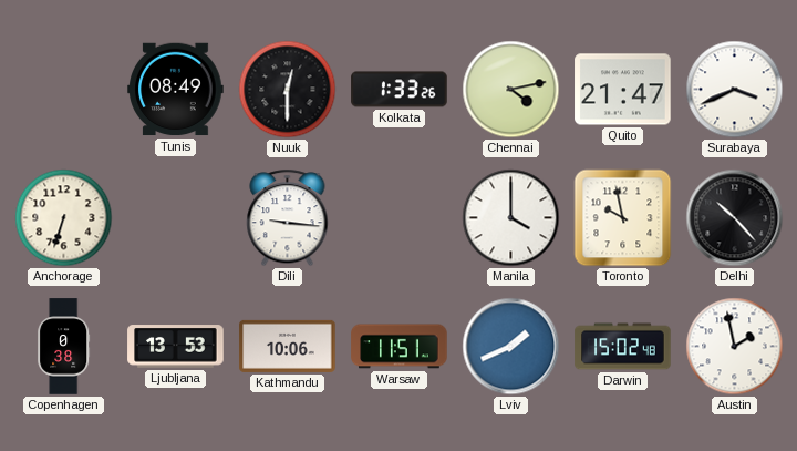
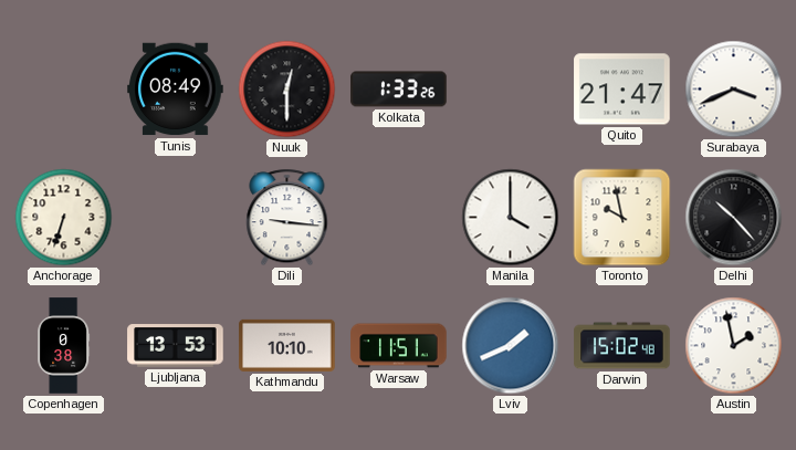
Chennai: 4:13 -> none (511, 90)
Kathmandu: 10:06 -> 10:10 (287, 345)
